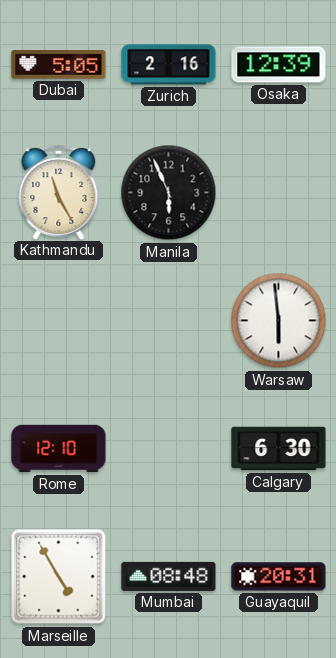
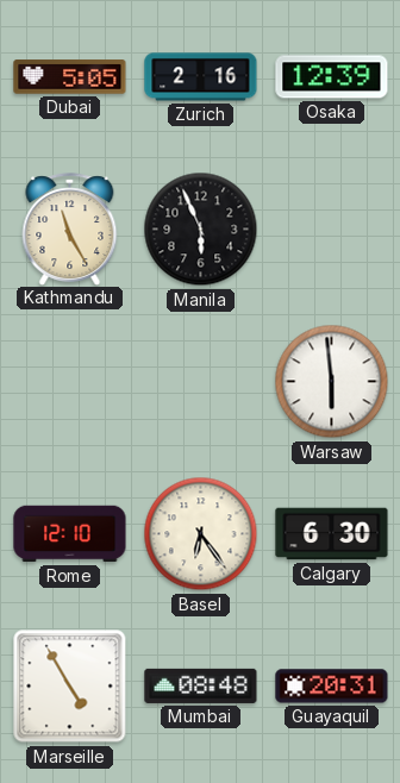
Basel: none -> 6:24 (201, 534)
